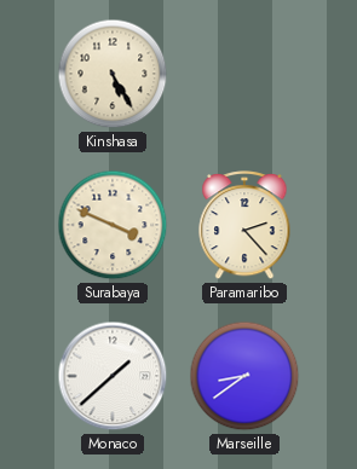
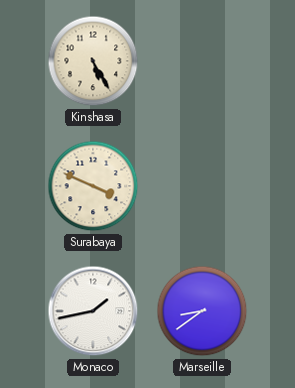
Paramaribo: 2:23 -> none (244, 226)
Monaco: 1:38 -> 1:43 (93, 311)
